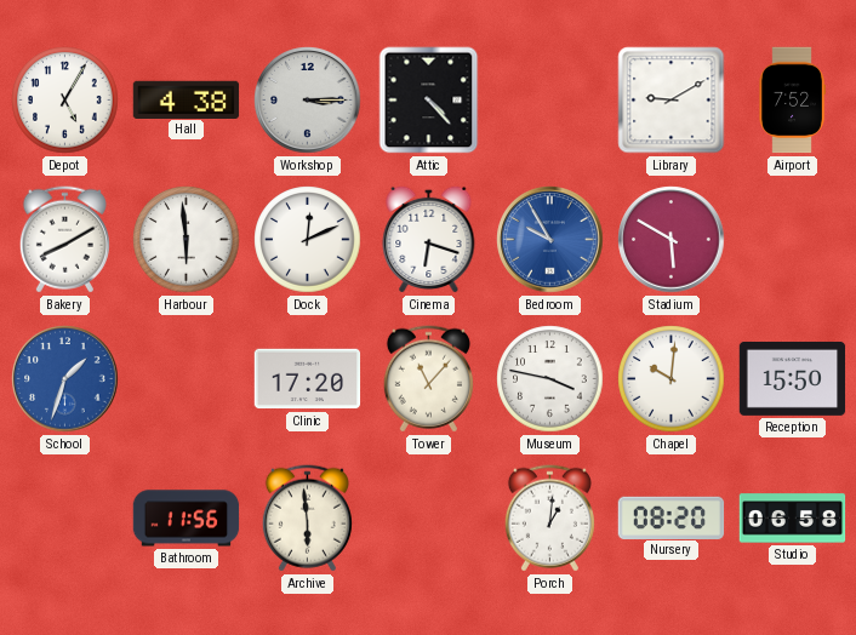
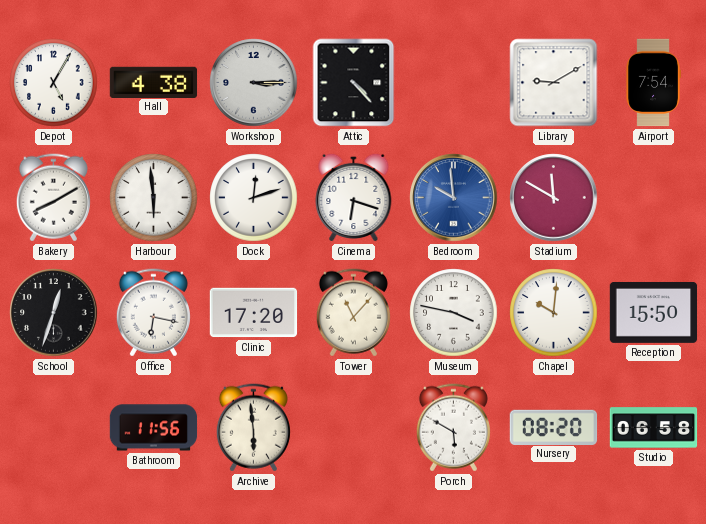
Airport: 7:52 -> 7:54 (653, 83)
Dock: 12:11 -> 12:12 (254, 198)
Bedroom: 9:55 -> 9:59 (454, 198)
Stadium: 5:50 -> 11:50 (554, 198)
School: 1:33 -> 12:33 (54, 313)
School dial: blue -> black (54, 313)
Office: none -> 6:17 (153, 313)
Porch: 1:01 -> 5:50 (453, 428)
